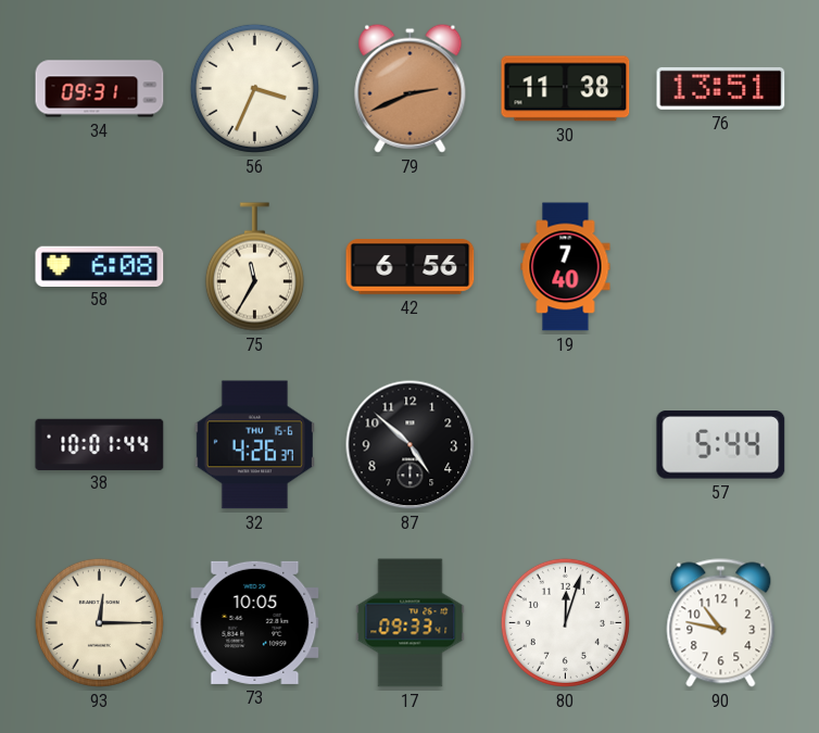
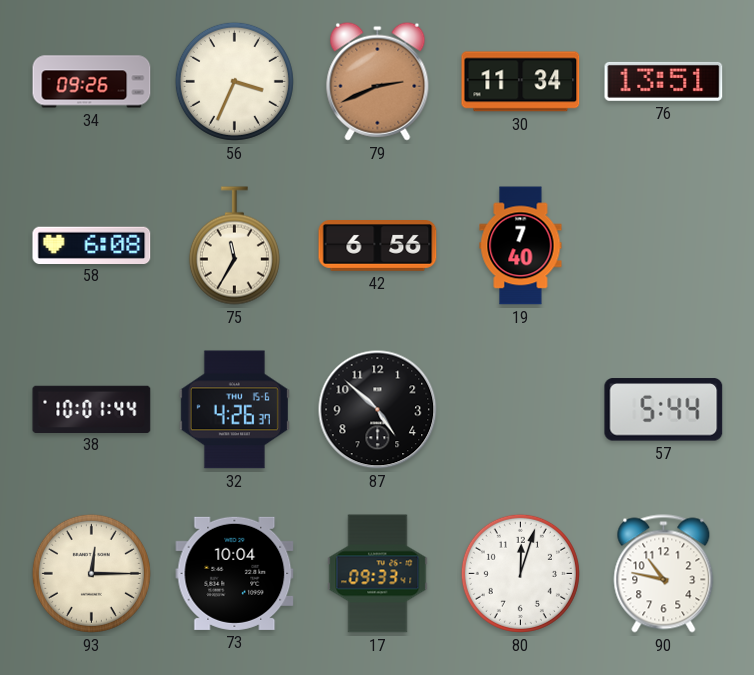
34: 09:31 -> 09:26 (92, 82)
30: 11:38 -> 11:34 (521, 82)
73: 10:05 -> 10:04 (235, 573)
